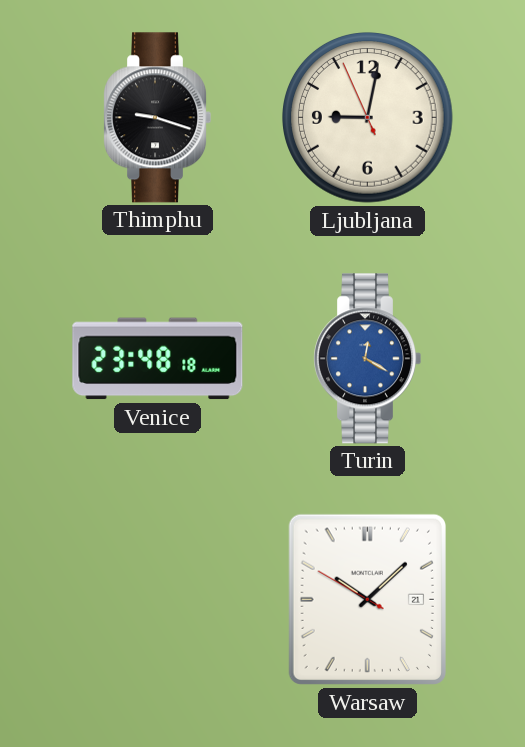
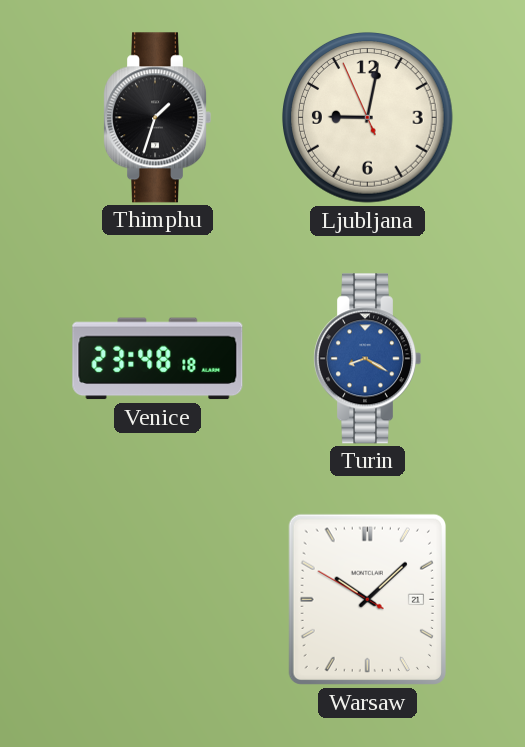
Thimphu: 9:18 -> 1:33 (158, 118)
Turin: 12:20 -> 8:20 (368, 359)
